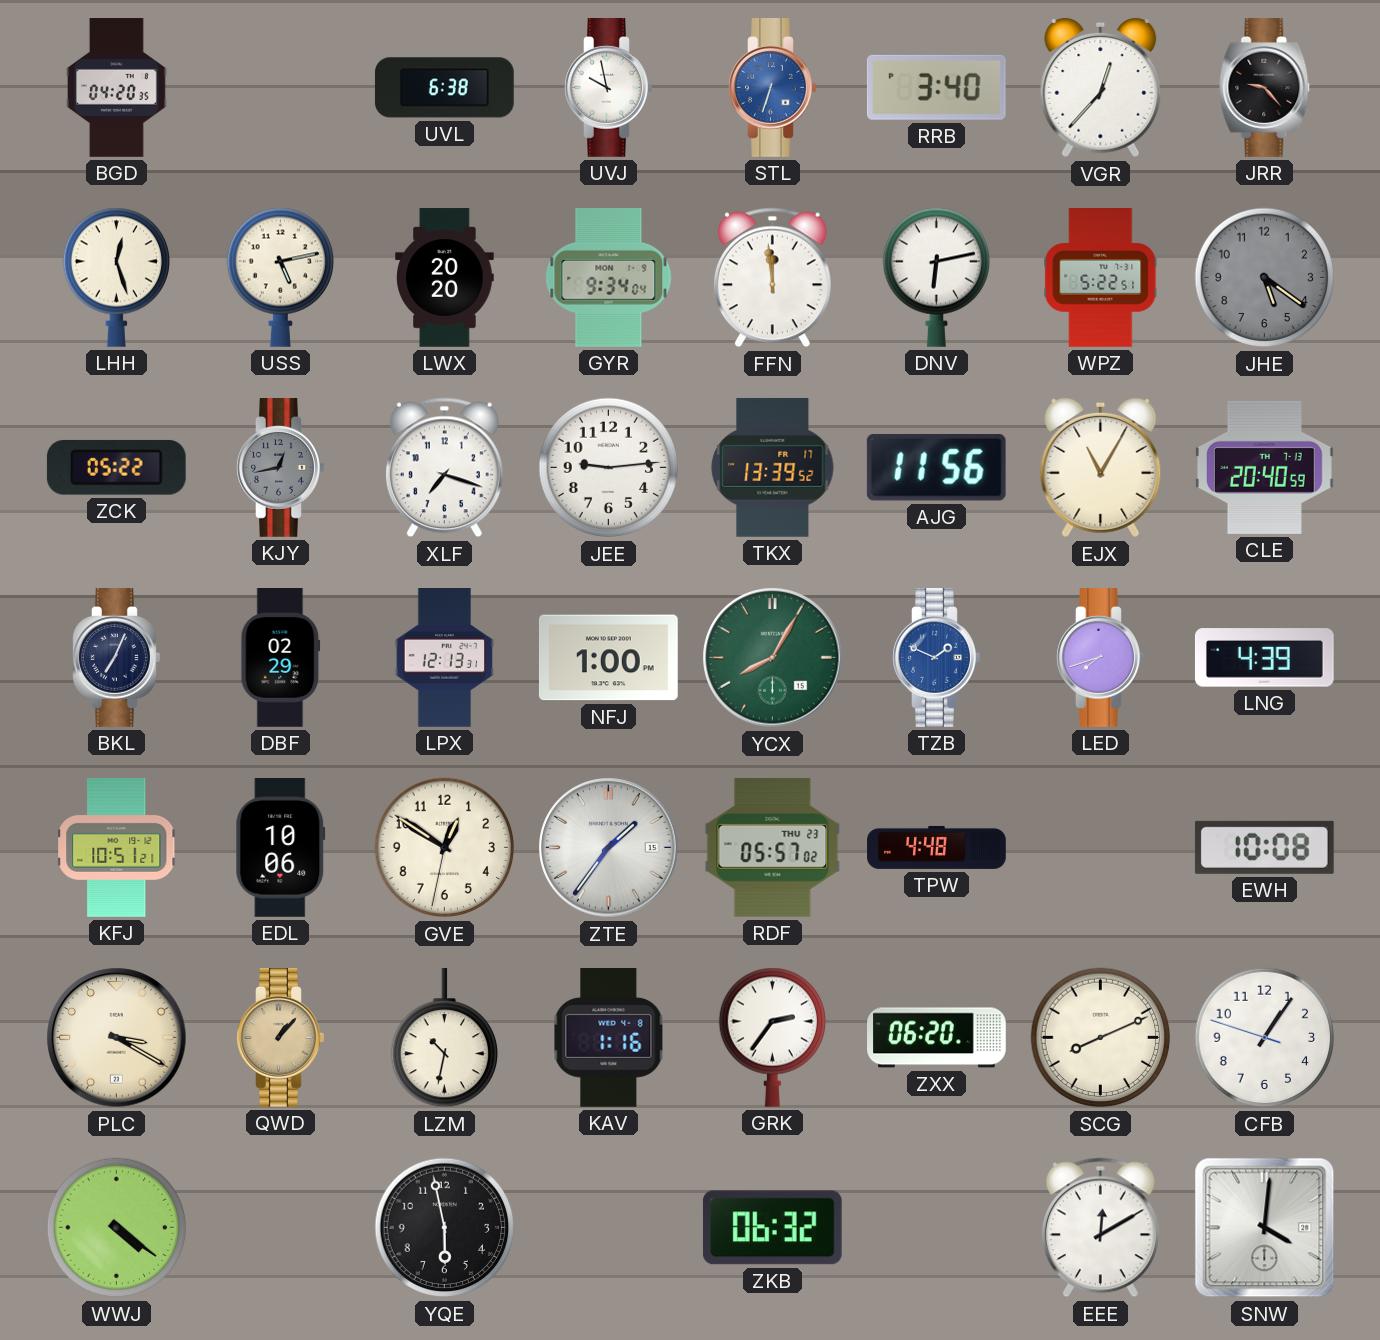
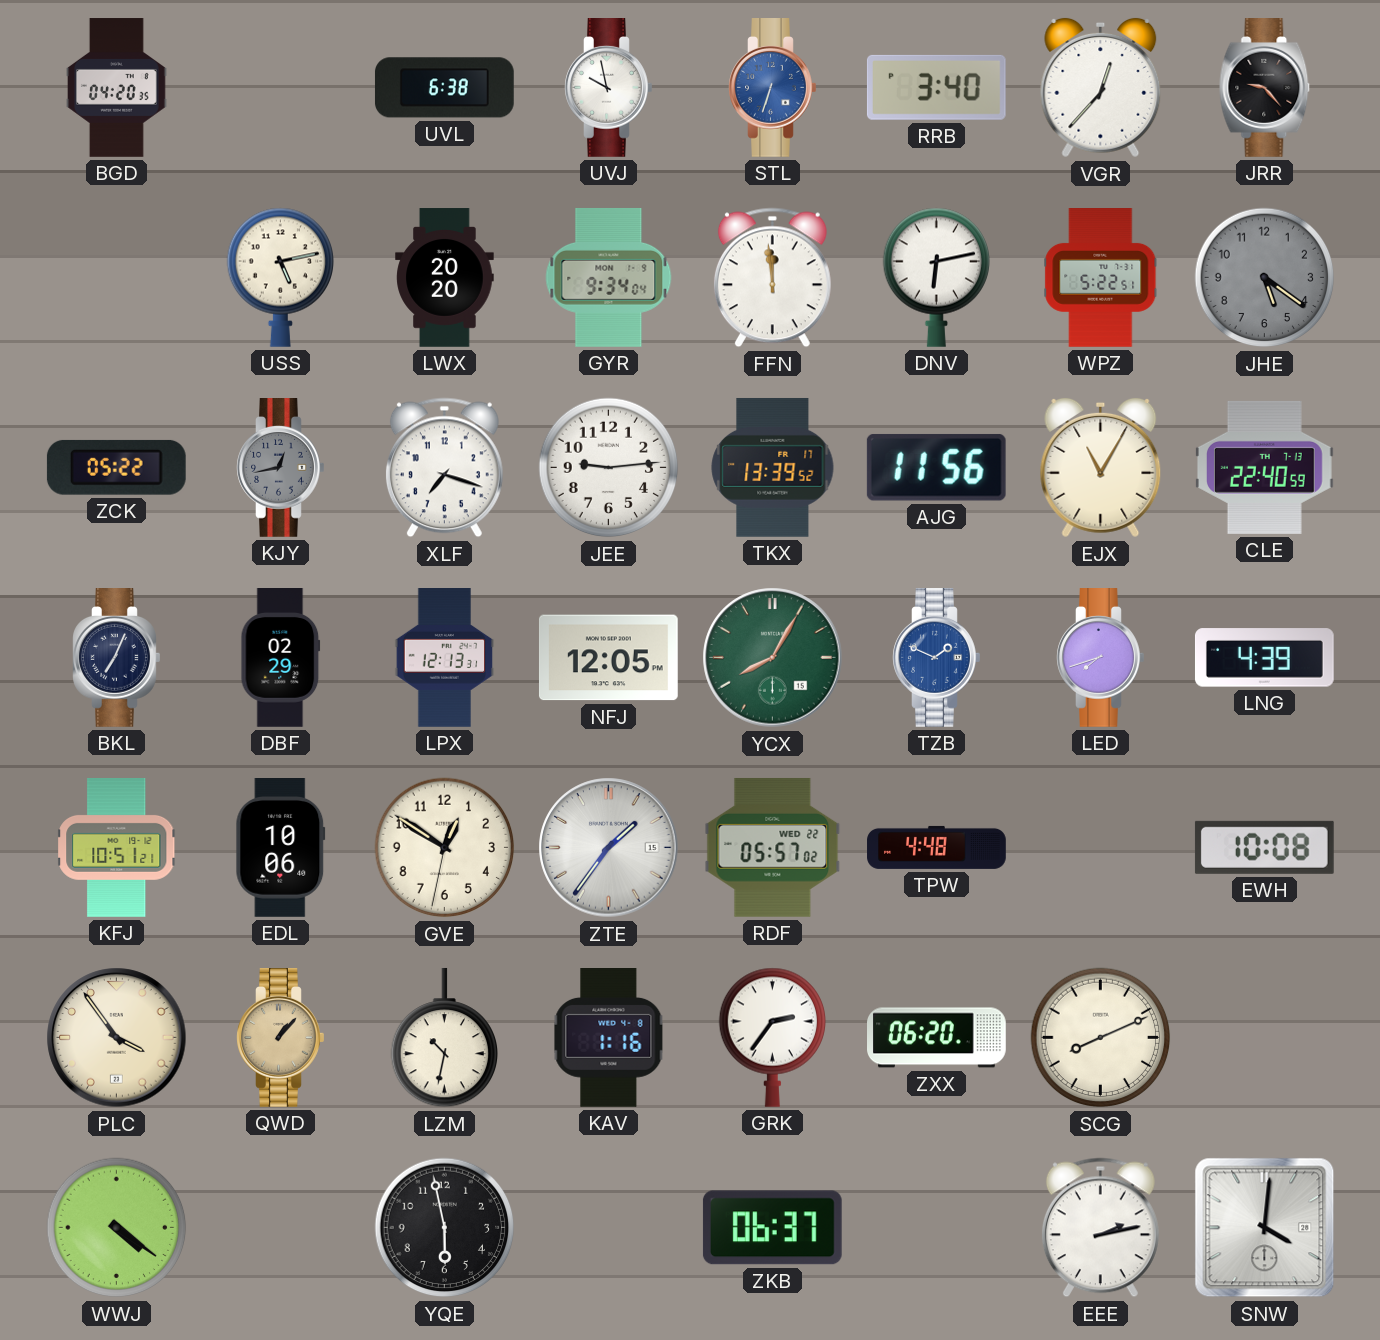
LHH: 12:27 -> none (116, 277)
CLE: 20:40 -> 22:40 (1264, 467)
NFJ: 1:00 -> 12:05 (608, 658)
RDF date: THU 23 -> WED 22 (773, 847)
PLC: 3:20 -> 3:54 (117, 1038)
CFB: 1:05 -> none (1265, 1038)
ZKB: 06:32 -> 06:37 (772, 1228)
EEE: 12:10 -> 2:13 (1100, 1228)
